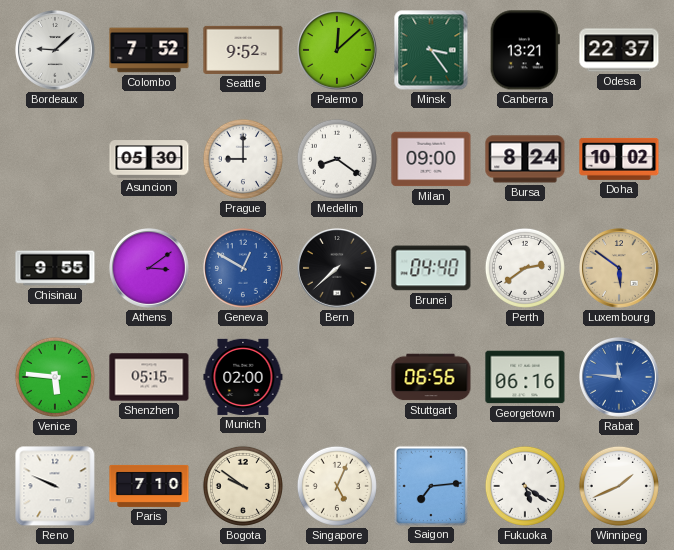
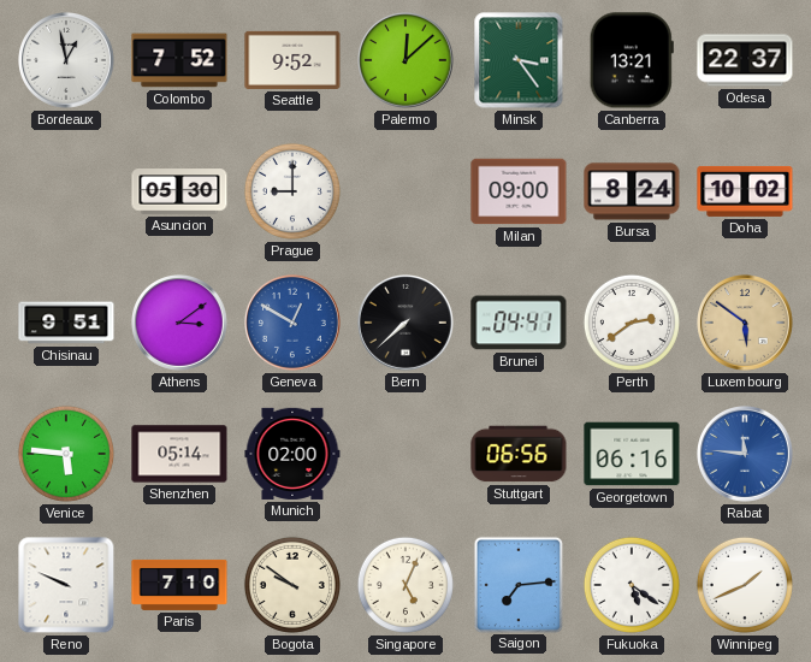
Bordeaux: 9:08 -> 12:58 (67, 61)
Medellin: 8:21 -> none (337, 159)
Chisinau: 9:55 -> 9:51 (66, 323)
Brunei: 04:40 -> 04:41 (519, 323)
Shenzhen: 05:15 -> 05:14 (179, 454)
